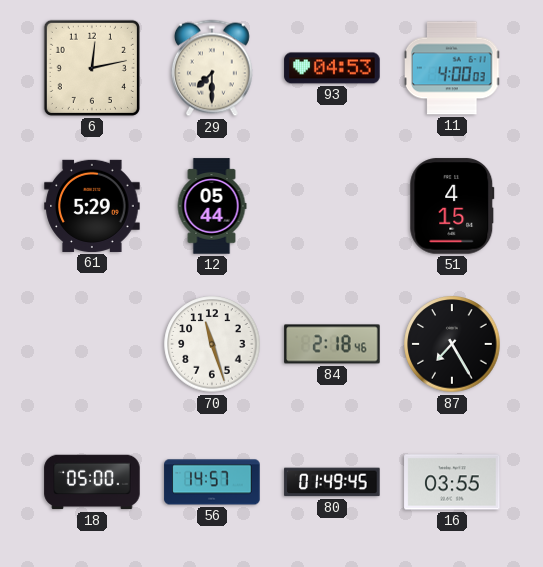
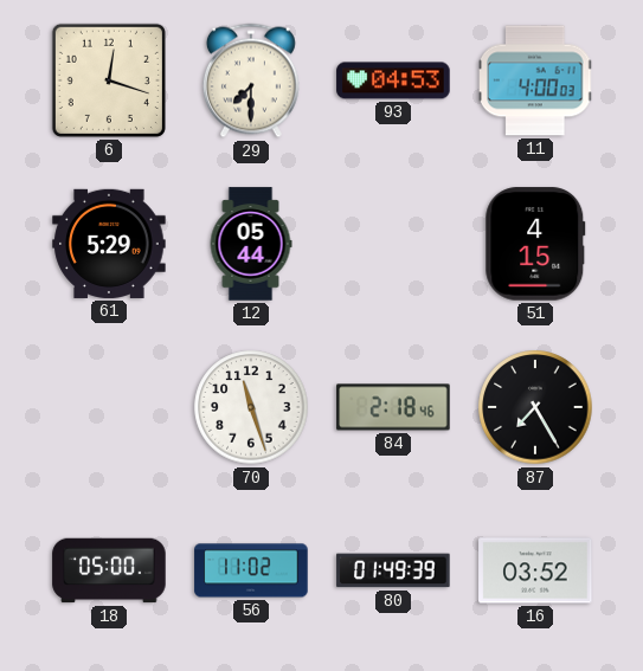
6: 12:13 -> 12:18 (109, 80)
56: 14:57 -> 11:02 (251, 570)
80: 01:49:45 -> 01:49:39 (393, 570)
16: 03:55 -> 03:52 (535, 570)
